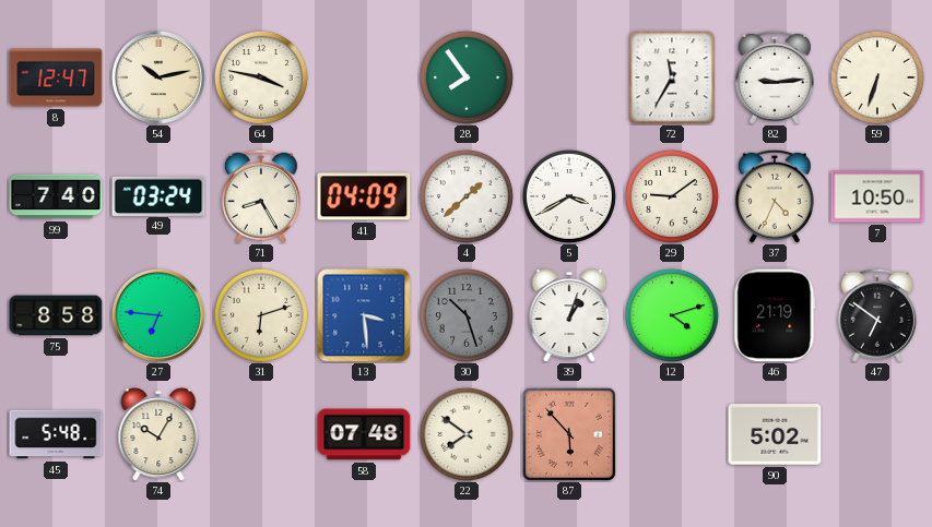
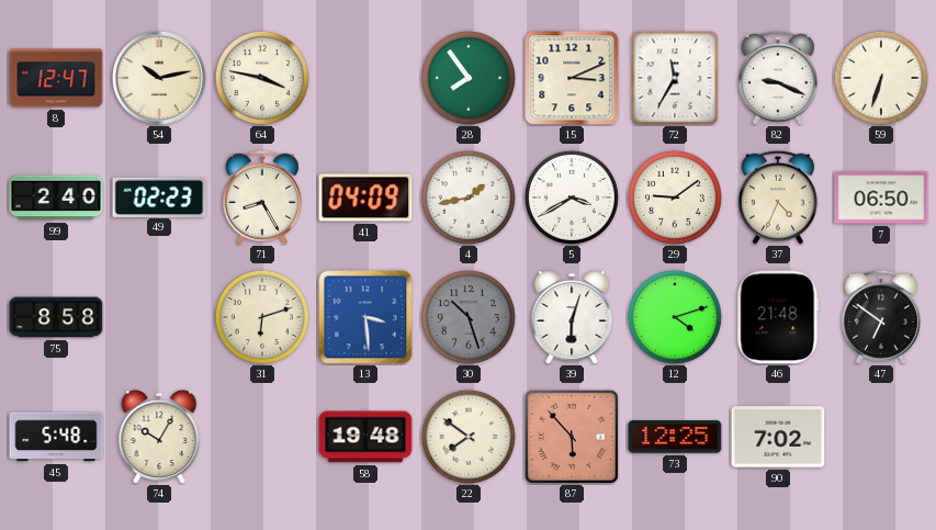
15: none -> 3:11 (572, 78)
82: 9:14 -> 9:19 (778, 78)
99: 7:40 -> 2:40 (56, 198)
49: 03:24 -> 02:23 (159, 196)
4: 1:38 -> 1:43 (469, 198)
7: 10:50 -> 06:50 (881, 198)
27: 6:46 -> none (158, 315)
39: 1:03 -> 6:03 (572, 317)
46: 21:19 -> 21:48 (778, 317)
58: 07:48 -> 19:48 (365, 437)
73: none -> 12:25 (675, 437)
90: 5:02 -> 7:02 (778, 437)
